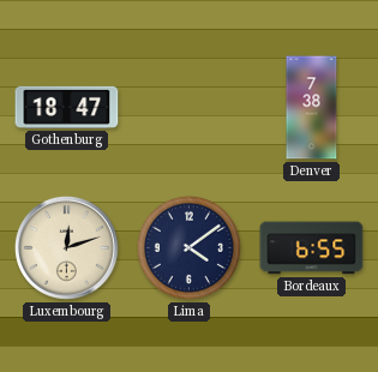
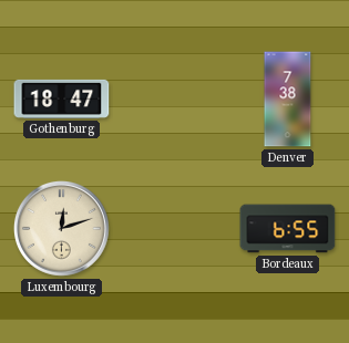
Lima: 4:09 -> none (188, 247)
